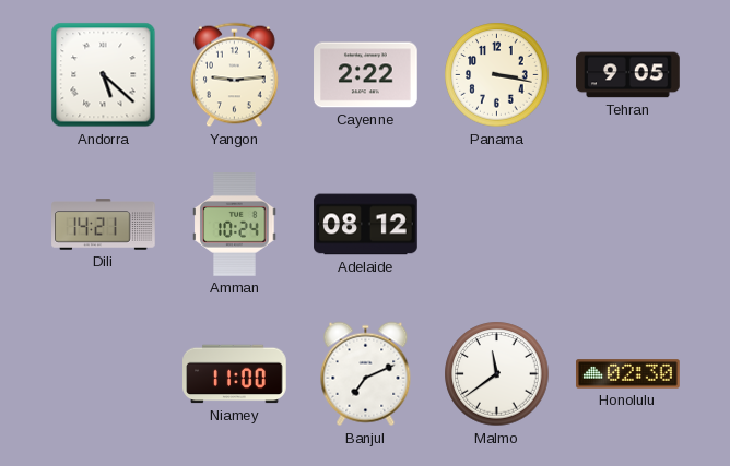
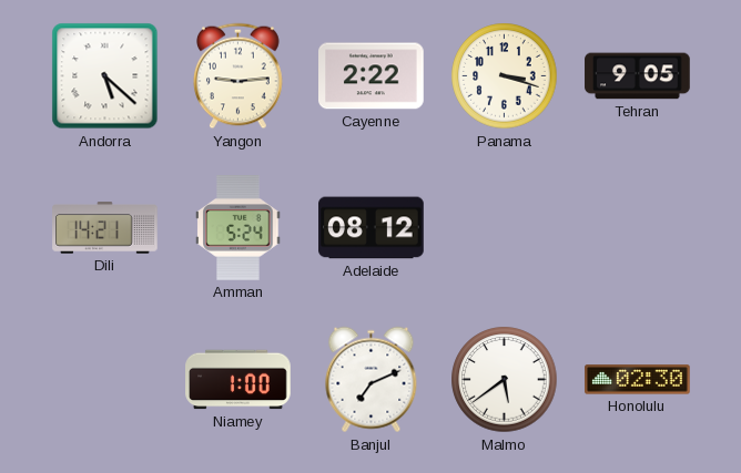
Panama: 3:17 -> 3:18 (505, 76)
Amman: 10:24 -> 5:24 (238, 228)
Niamey: 11:00 -> 1:00 (238, 380)
Malmo: 11:39 -> 5:39 (505, 380)
